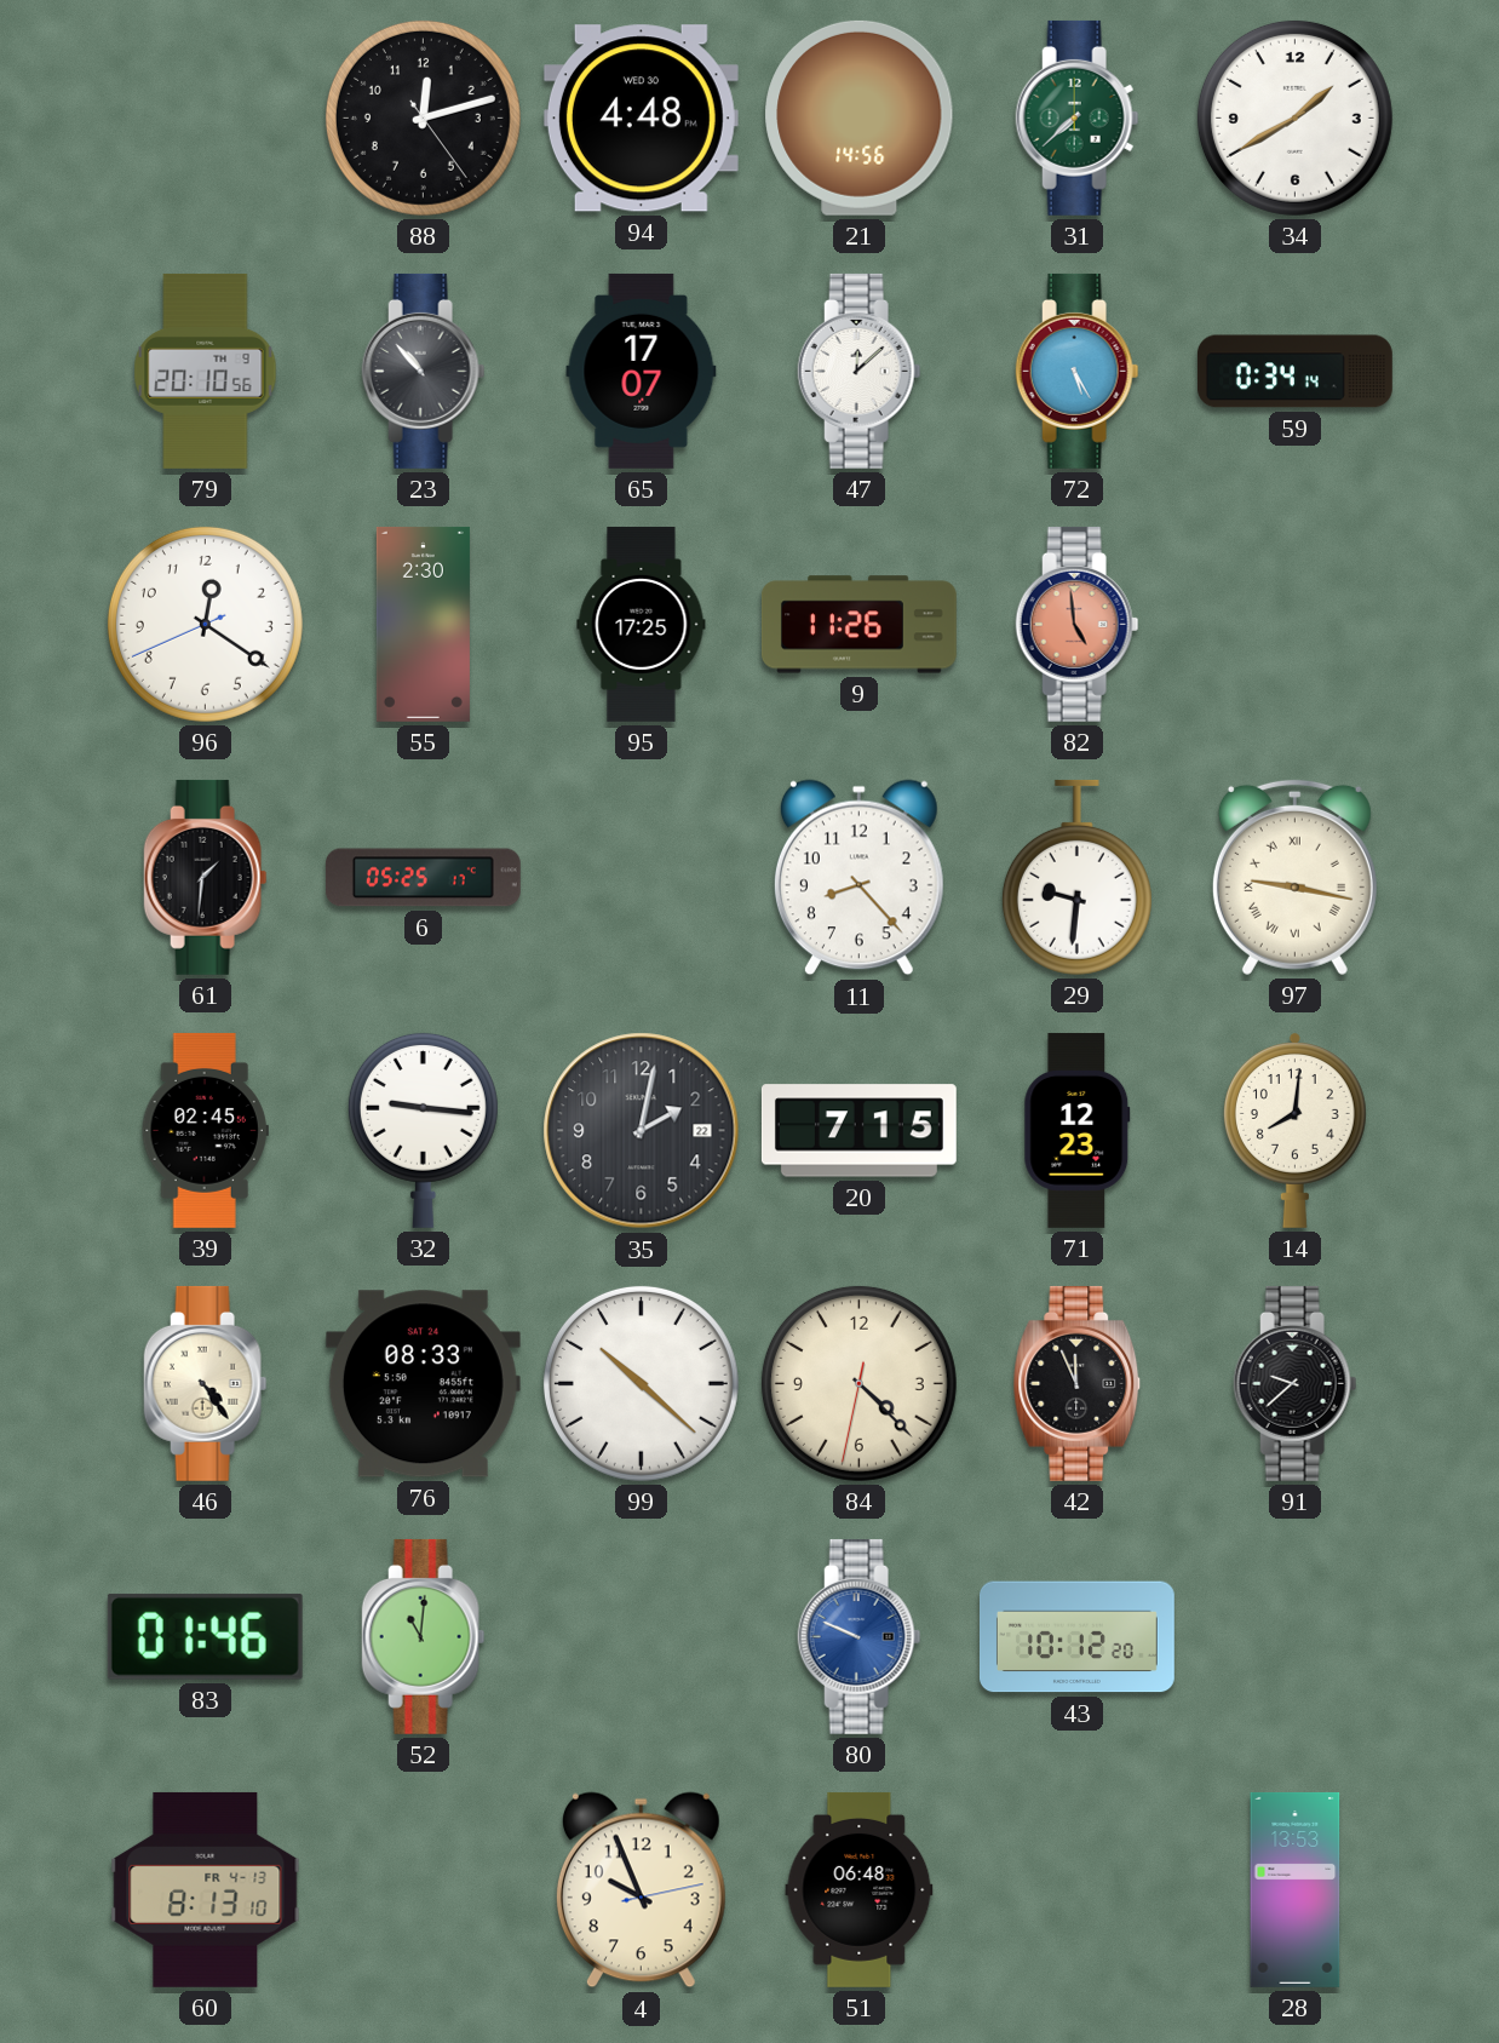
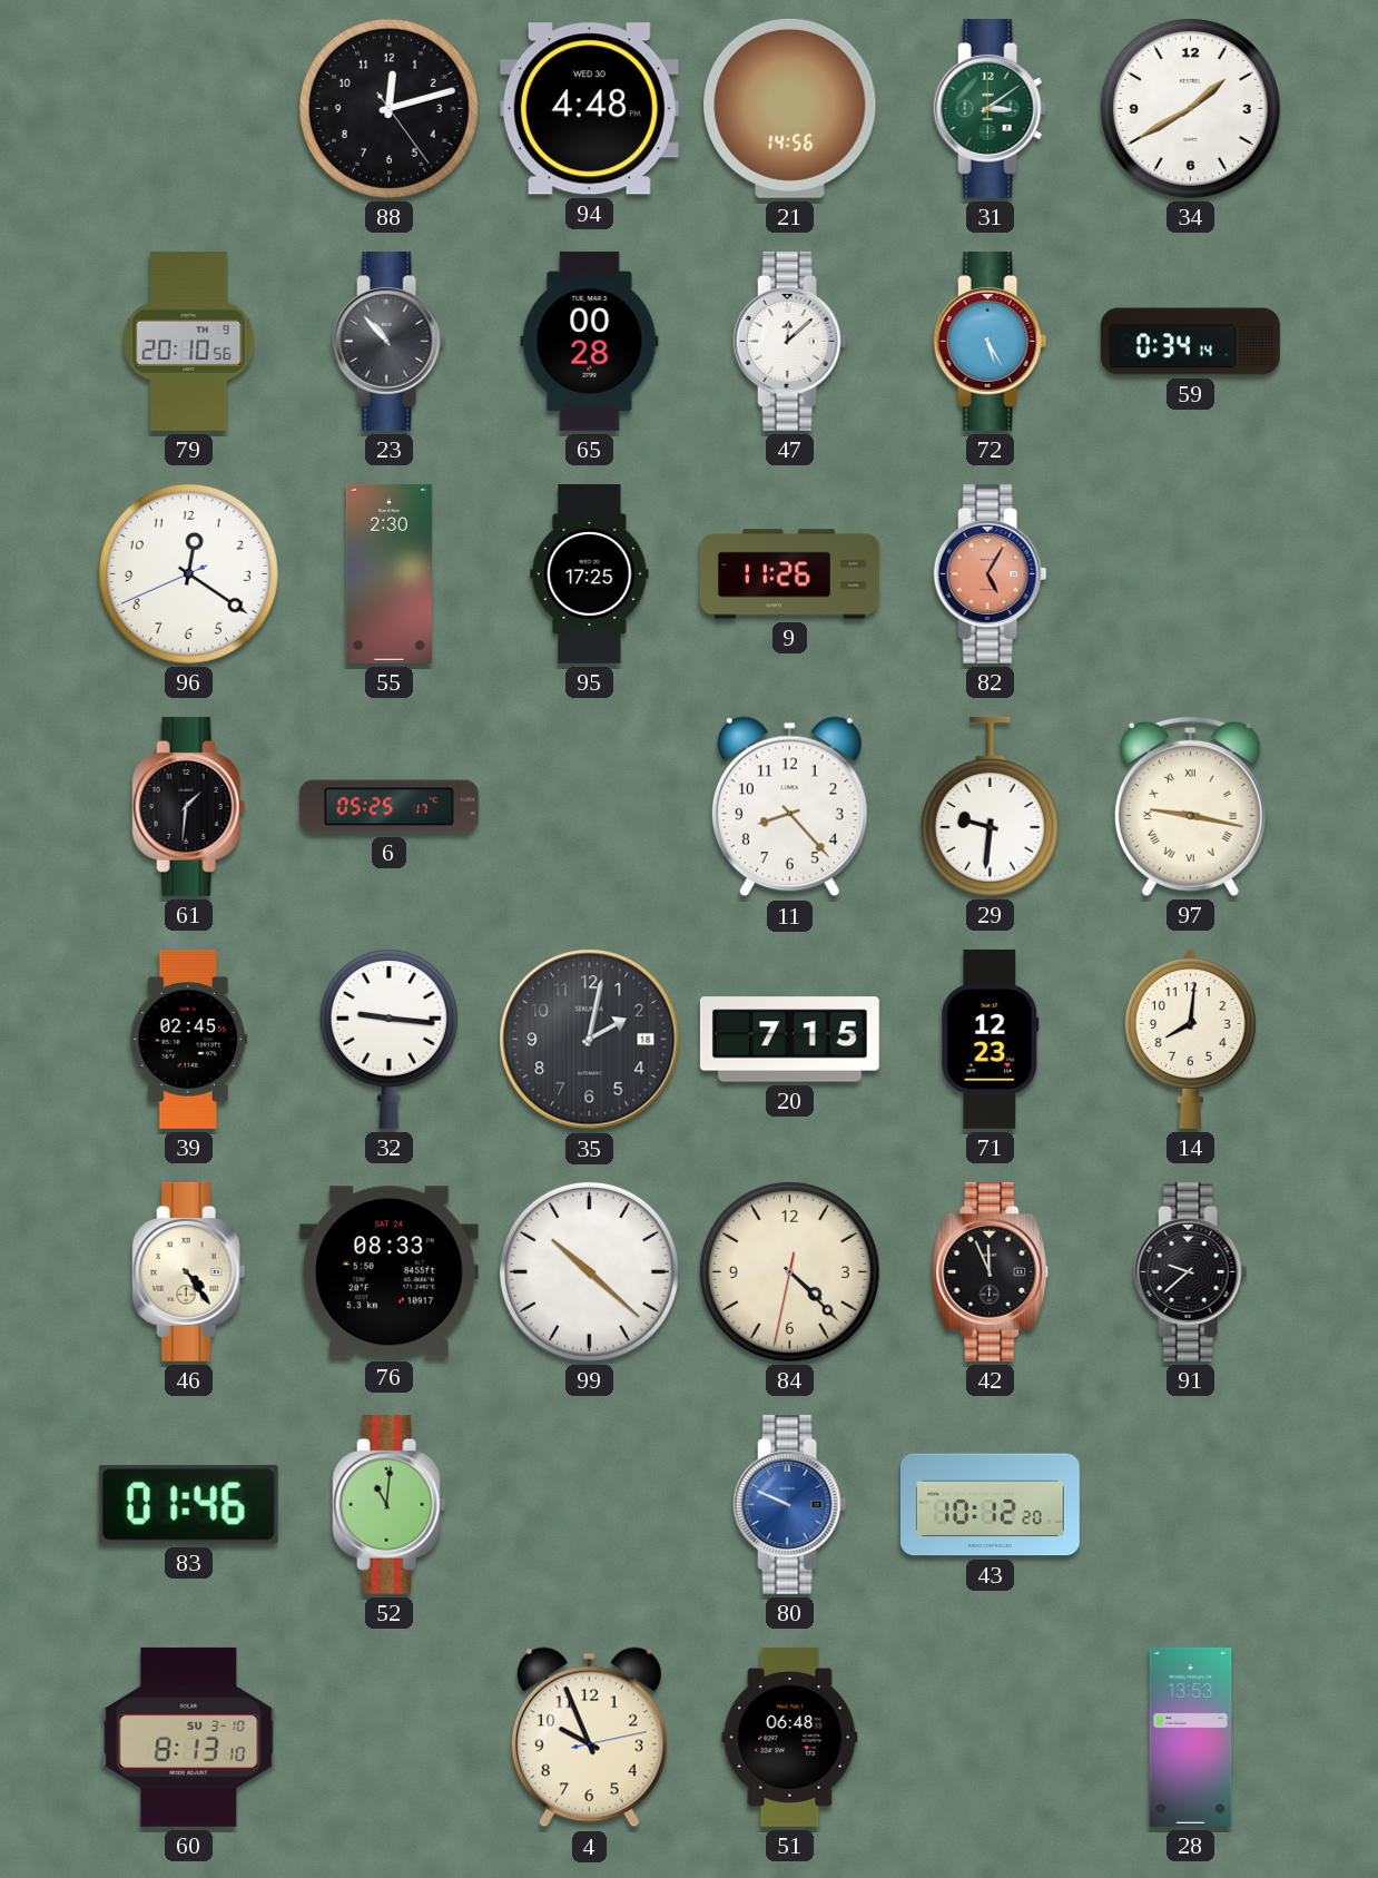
31: 7:38 -> 3:09 (991, 108)
65: 17:07 -> 00:28 (590, 341)
82: 4:59 -> 5:05 (991, 573)
35 date: 22 -> 18 (590, 1040)
60 date: FR 4-13 -> SU 3-10 (189, 1737)
